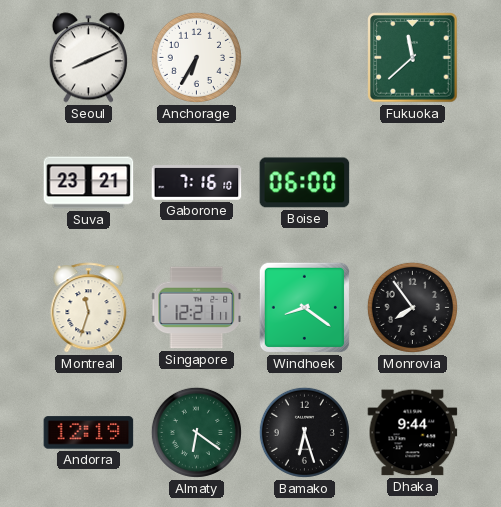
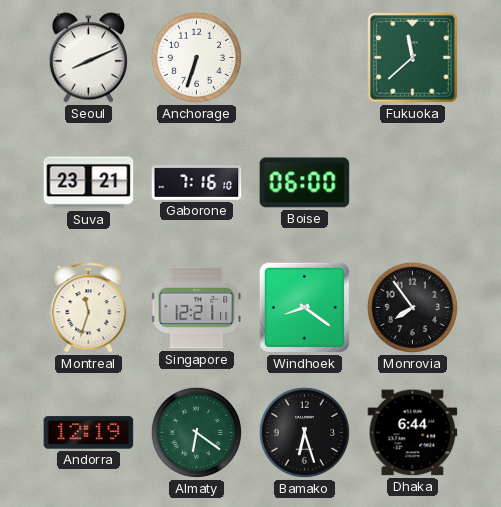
Anchorage: 6:35 -> 6:33 (196, 57)
Dhaka: 9:44 -> 6:44 (413, 433)
